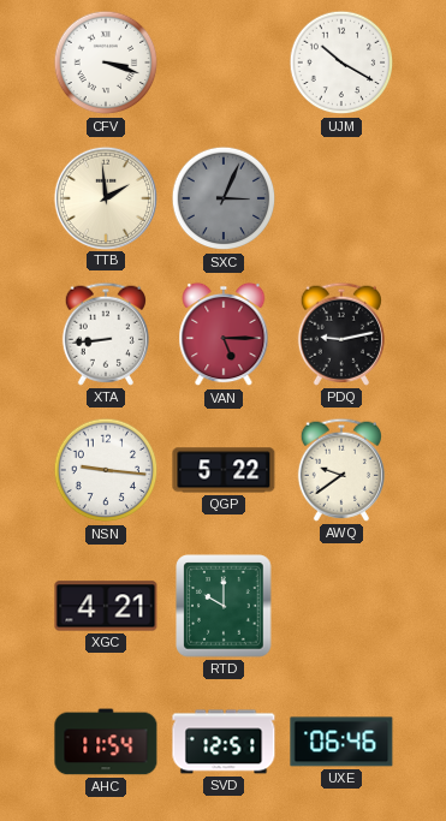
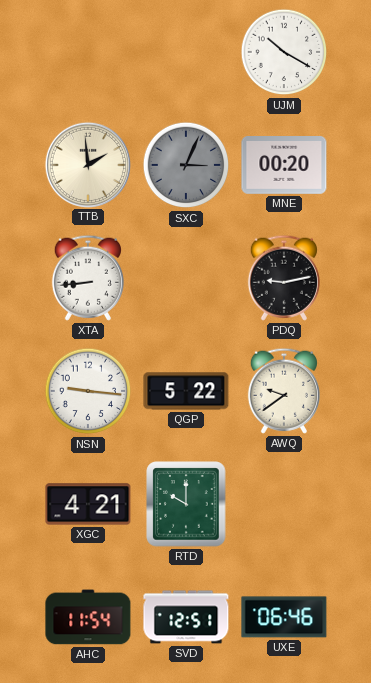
CFV: 3:18 -> none (106, 63)
MNE: none -> 00:20 (284, 166)
VAN: 5:15 -> none (224, 334)
